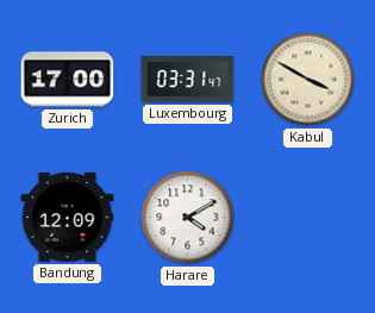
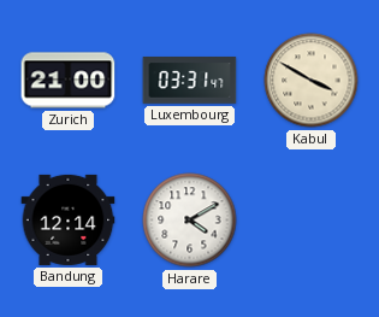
Zurich: 17:00 -> 21:00 (69, 81)
Bandung: 12:09 -> 12:14 (69, 219)
